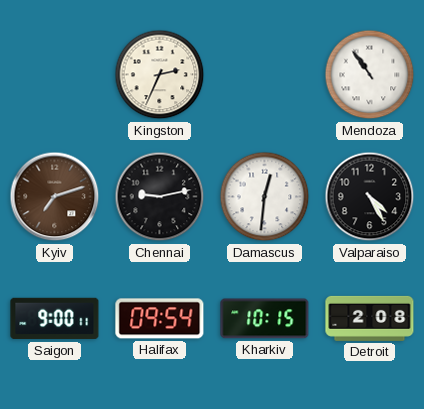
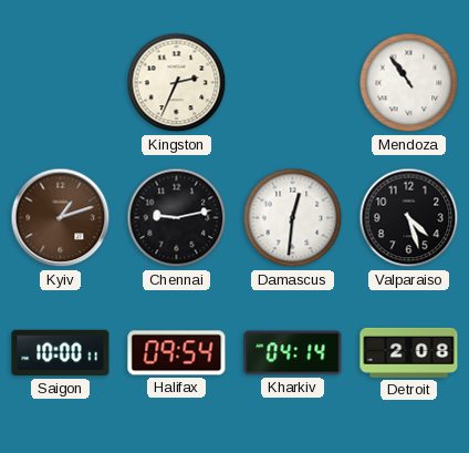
Kyiv: 7:12 -> 1:12 (61, 218)
Valparaiso: 4:25 -> 4:27 (409, 218)
Saigon: 9:00 -> 10:00 (61, 353)
Kharkiv: 10:15 -> 04:14 (293, 353)
